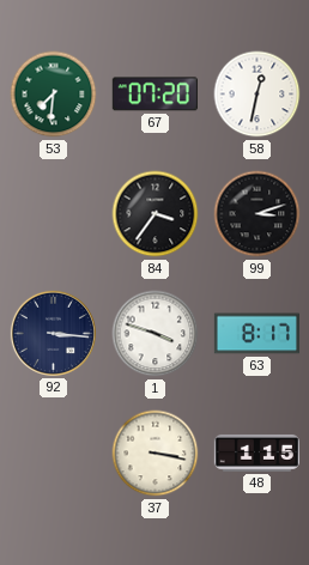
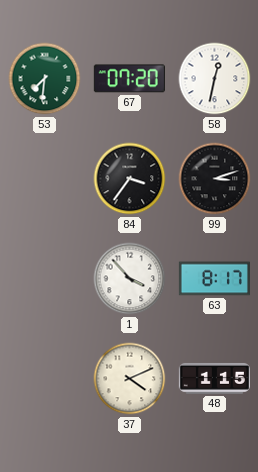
92: 3:16 -> none (53, 333)
1: 3:48 -> 3:53 (130, 279)
37: 3:17 -> 4:11 (130, 379)
